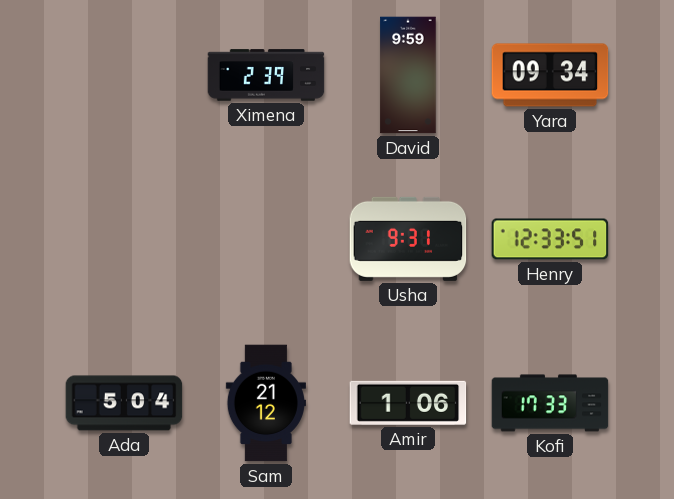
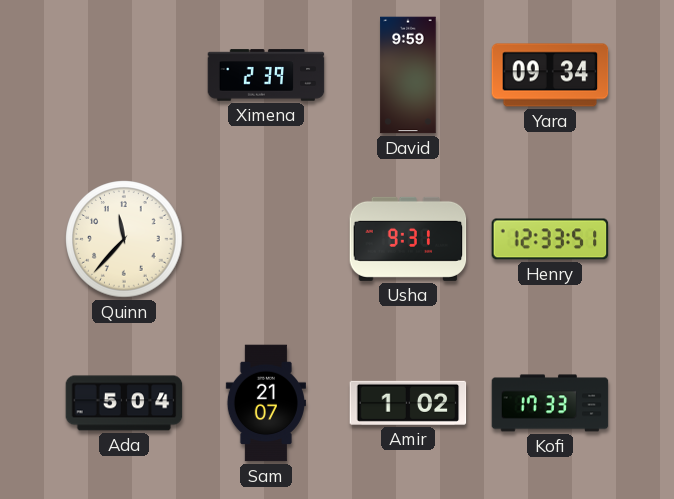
Quinn: none -> 11:37 (124, 239)
Sam: 21:12 -> 21:07 (266, 403)
Amir: 1:06 -> 1:02 (408, 403)
